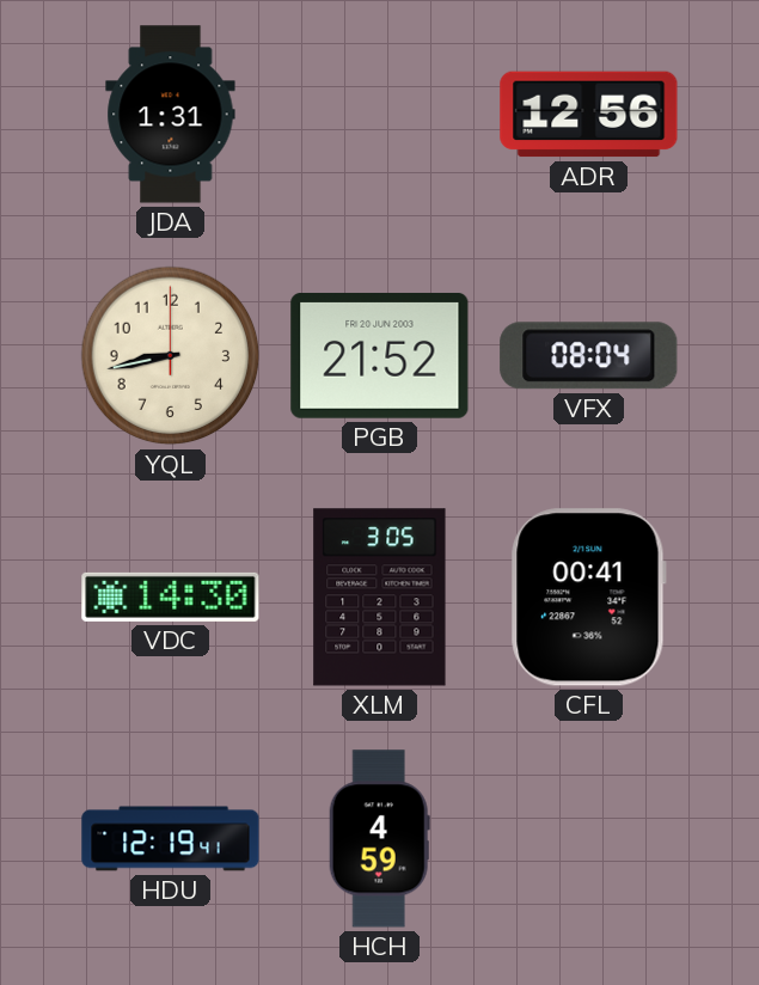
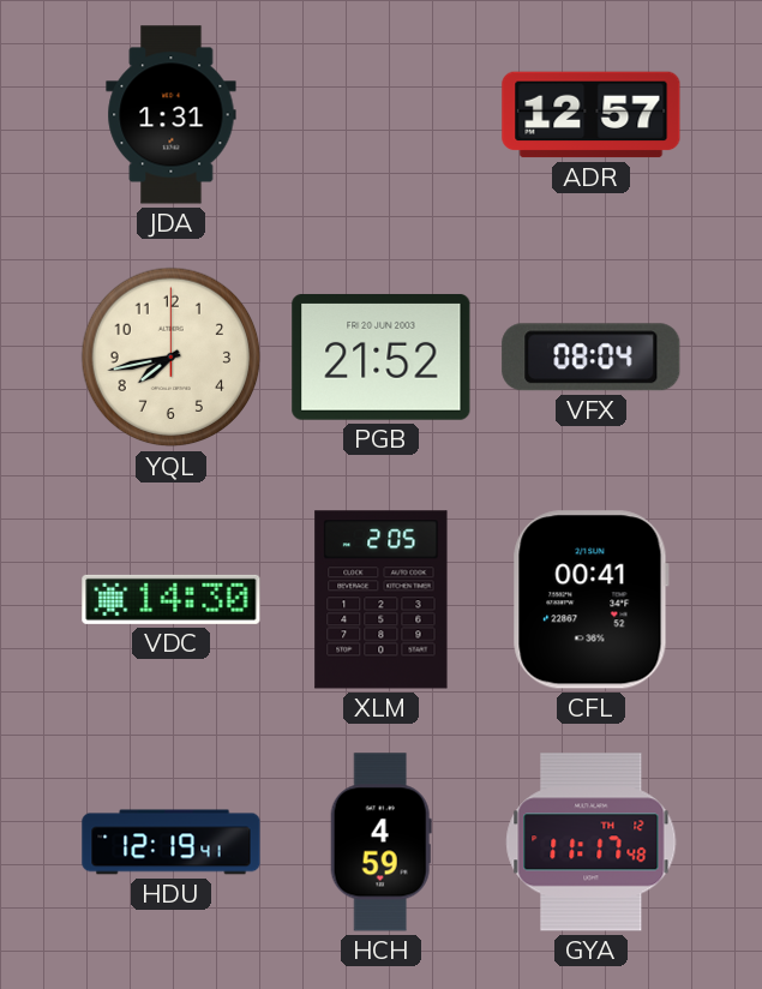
ADR: 12:56 -> 12:57 (592, 115)
YQL: 8:43 -> 7:43 (172, 358)
XLM: 3:05 -> 2:05 (382, 600)
GYA: none -> 11:17 (592, 843)
